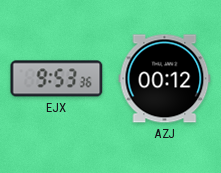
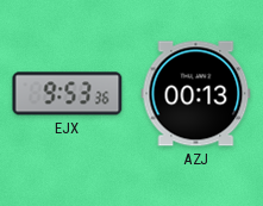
AZJ: 00:12 -> 00:13 (196, 94)
